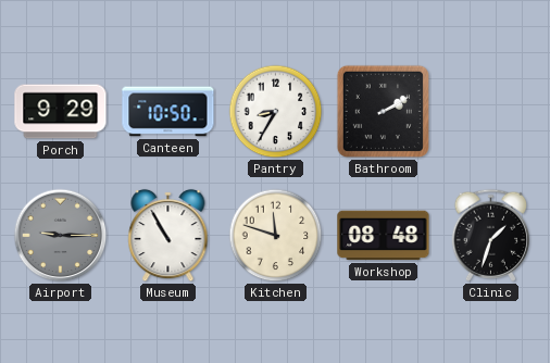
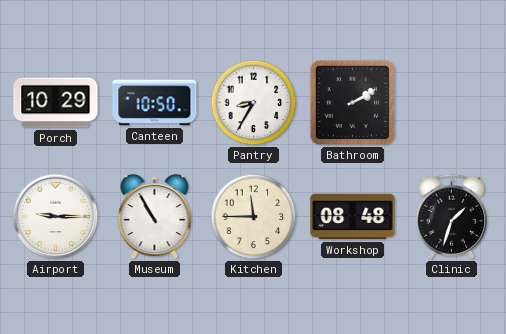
Porch: 9:29 -> 10:29 (56, 103)
Airport dial: grey -> white (56, 217)
Kitchen: 11:48 -> 11:45 (254, 217)
